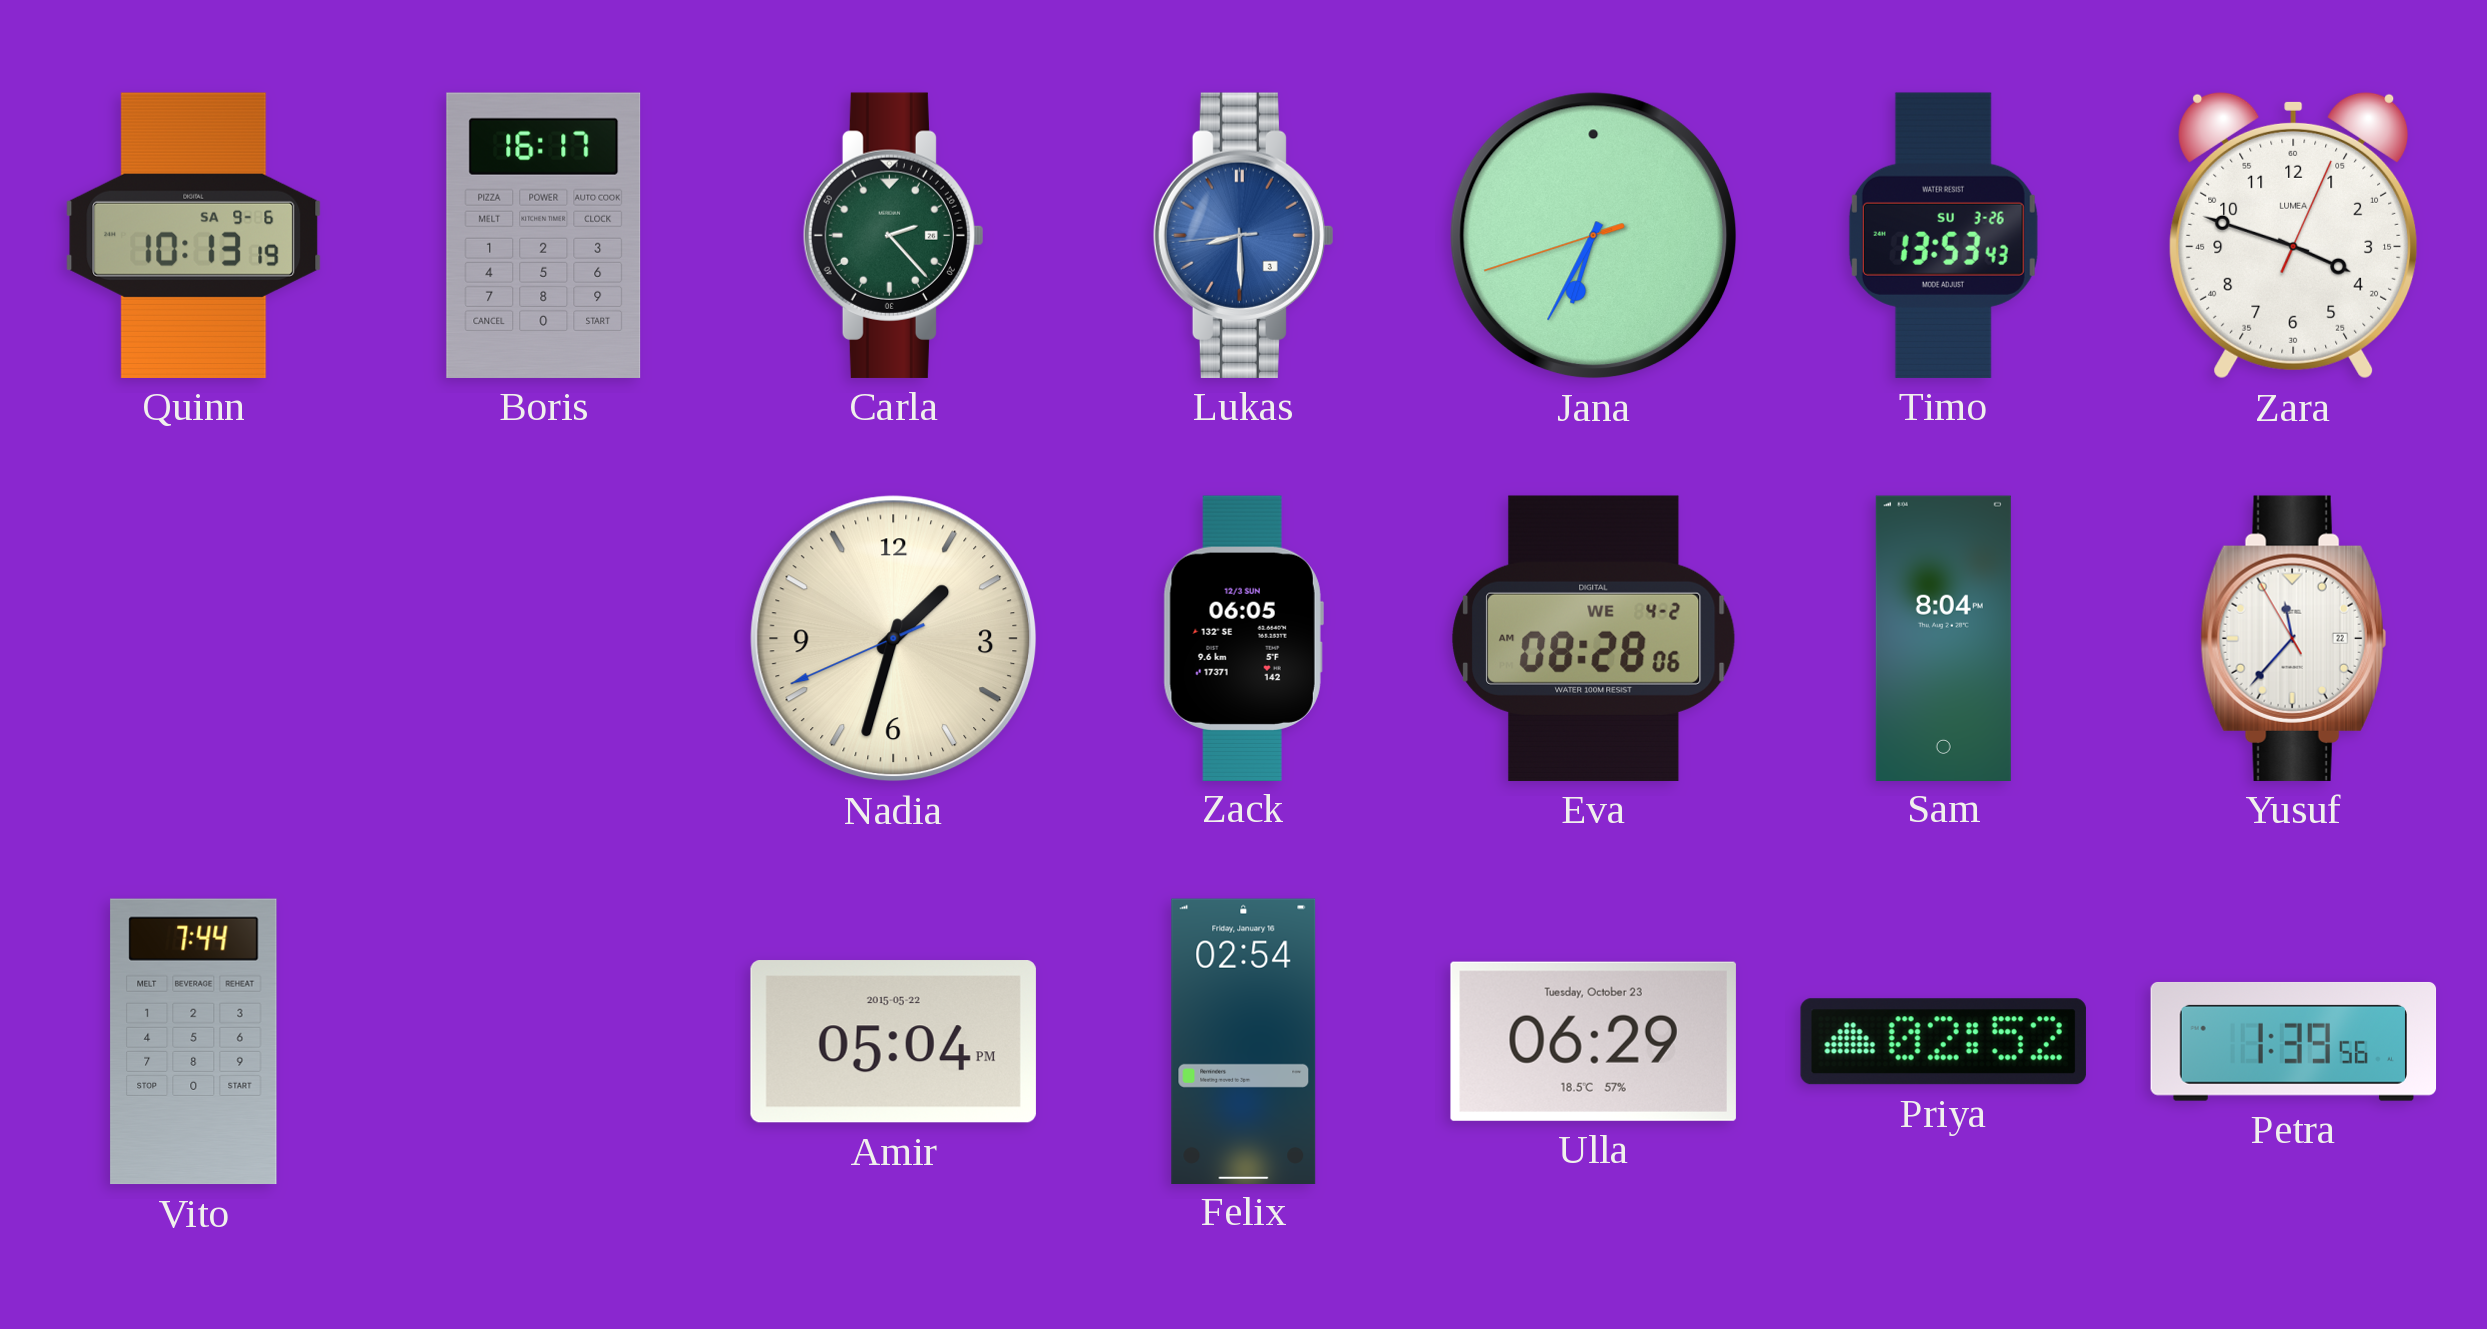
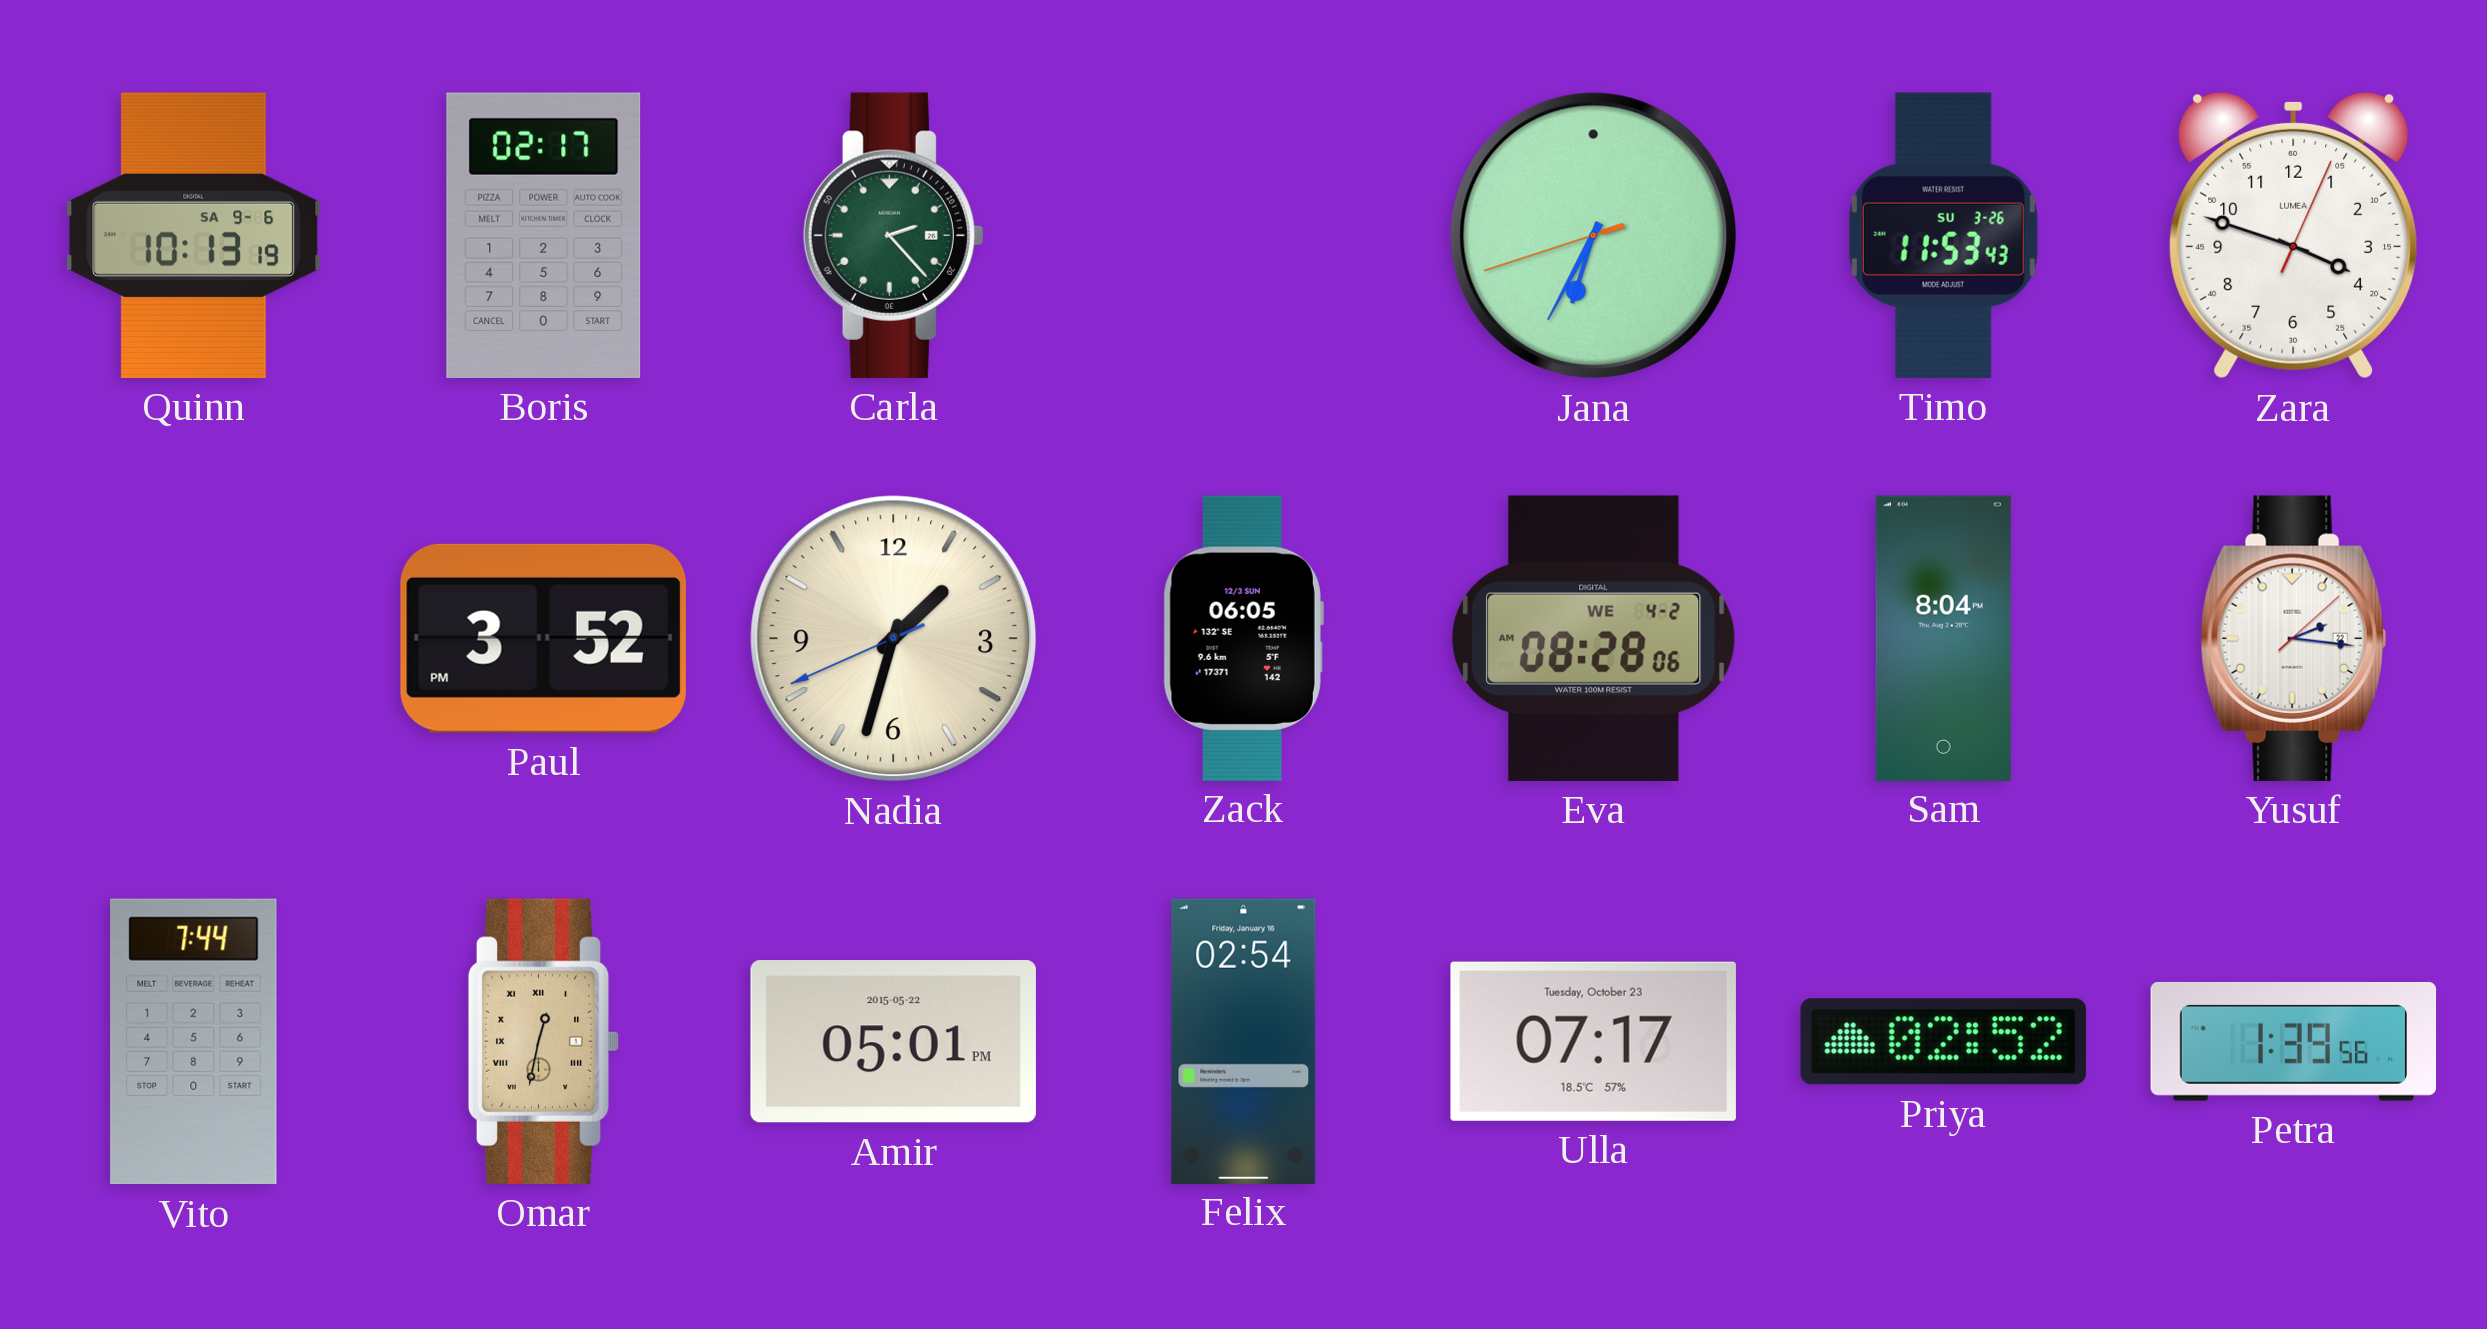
Boris: 16:17 -> 02:17 (544, 235)
Lukas: 8:29 -> none (1243, 235)
Timo: 13:53 -> 11:53 (1943, 235)
Paul: none -> 3:52 (543, 638)
Yusuf: 11:36 -> 2:16 (2294, 638)
Omar: none -> 12:32 (544, 1041)
Amir: 05:04 -> 05:01 (893, 1042)
Ulla: 06:29 -> 07:17 (1593, 1041)
